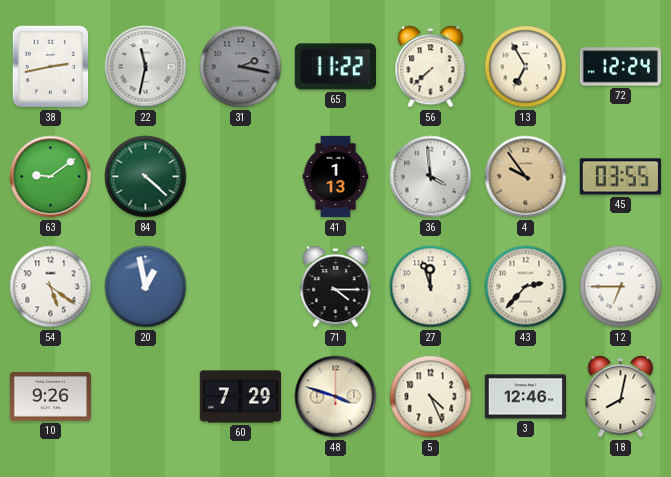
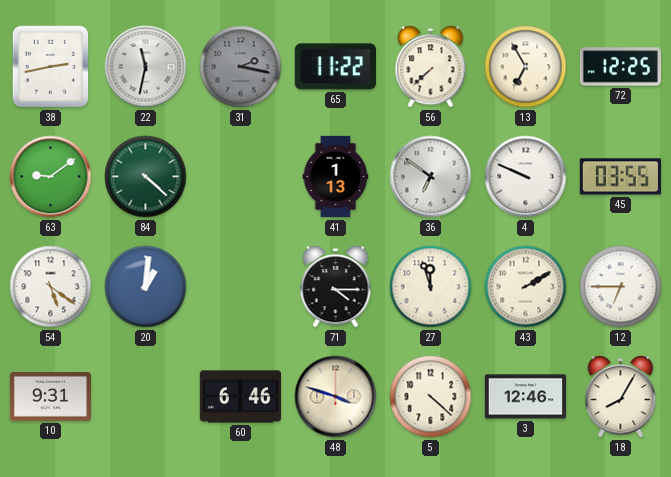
72: 12:24 -> 12:25 (620, 67)
36: 3:59 -> 6:51 (431, 177)
4: 9:54 -> 9:49 (526, 177)
4 dial: champagne -> white (526, 177)
20: 12:58 -> 1:01 (146, 287)
43: 2:37 -> 2:10 (526, 287)
10: 9:26 -> 9:31 (50, 396)
60: 7:29 -> 6:46 (240, 397)
5: 4:26 -> 4:22 (431, 397)
18: 8:02 -> 8:05 (621, 397)
